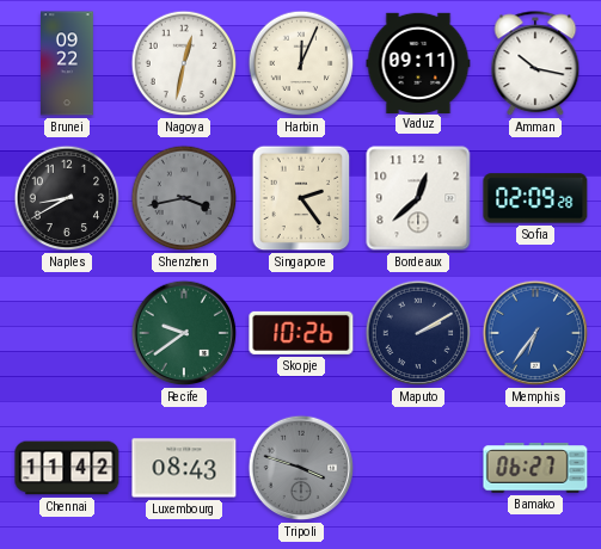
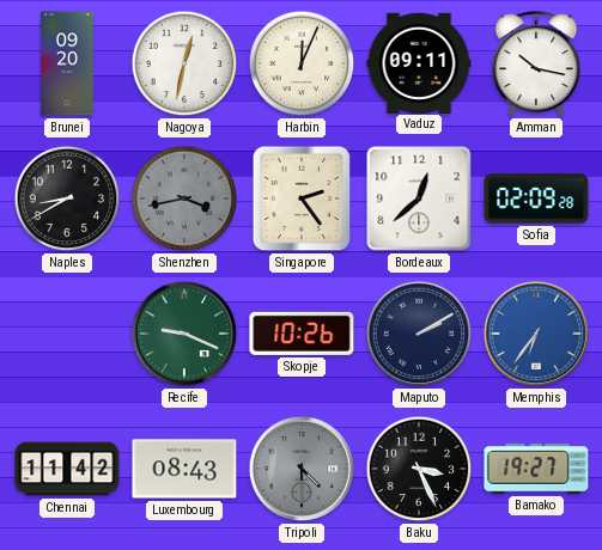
Brunei: 09:22 -> 09:20 (67, 63)
Recife: 9:39 -> 9:19 (184, 334)
Tripoli: 3:48 -> 4:30 (302, 469)
Baku: none -> 3:26 (419, 469)
Bamako: 06:27 -> 19:27 (536, 469)
